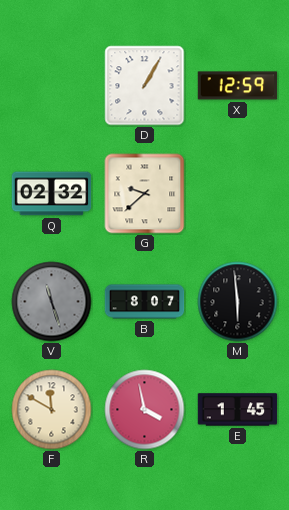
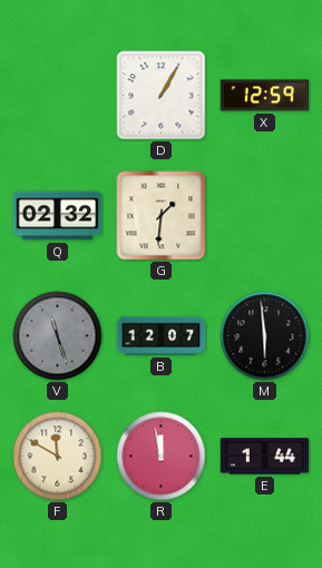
G: 9:38 -> 1:31 (162, 216)
B: 8:07 -> 12:07 (162, 336)
R: 3:58 -> 11:58 (162, 457)
E: 1:45 -> 1:44 (265, 457)
